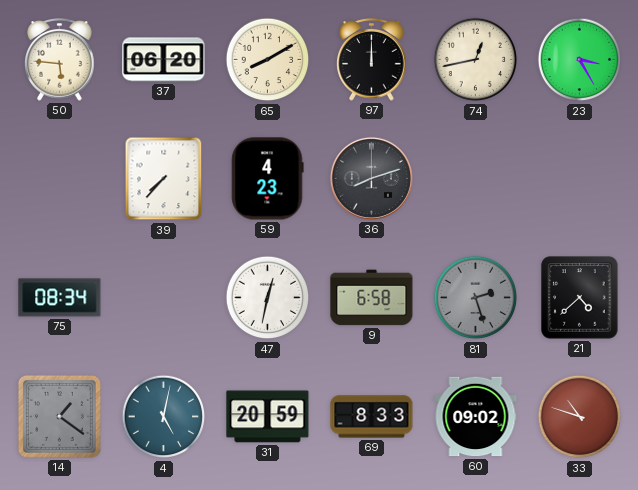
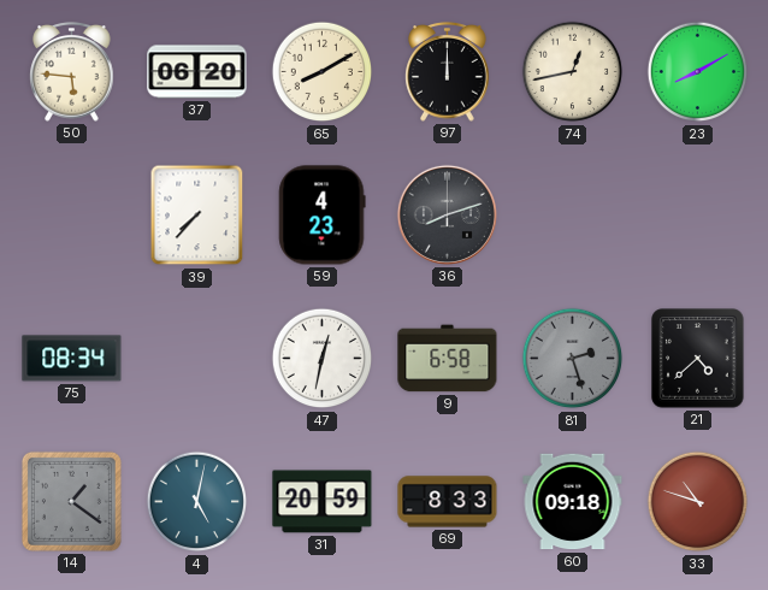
23: 3:25 -> 8:10 (698, 72)
60: 09:02 -> 09:18 (573, 502)
